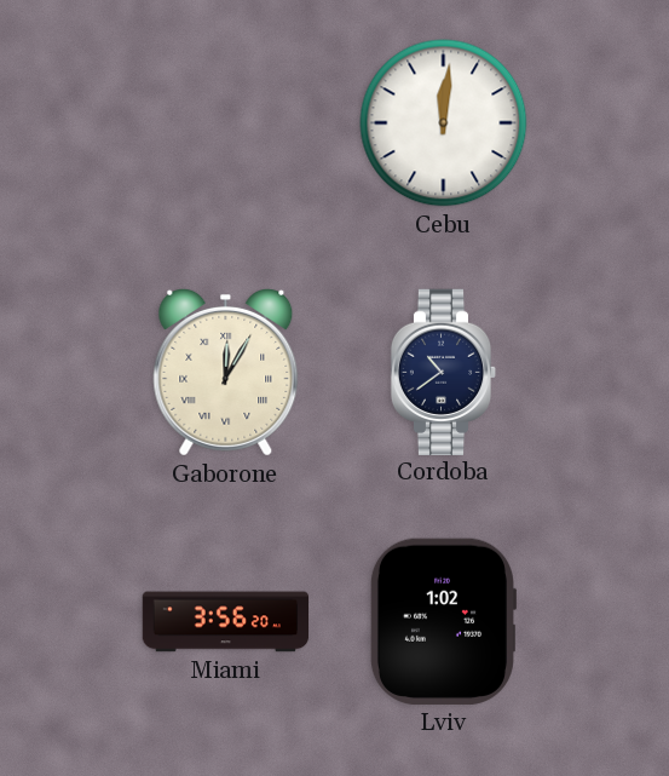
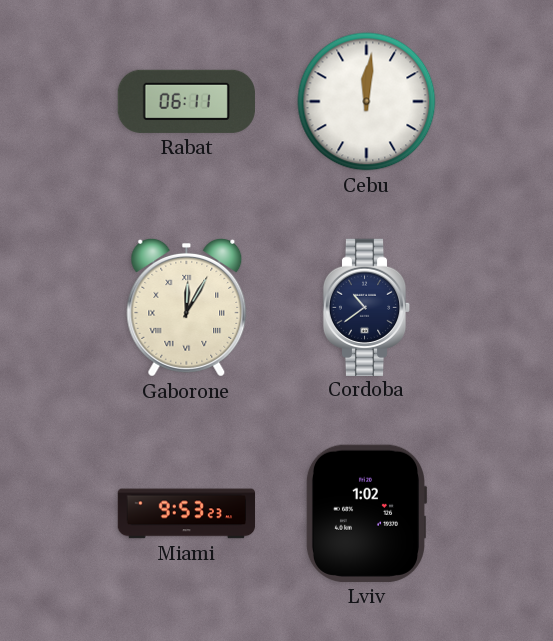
Rabat: none -> 06:11 (186, 101)
Miami: 3:56 -> 9:53 (187, 514)
